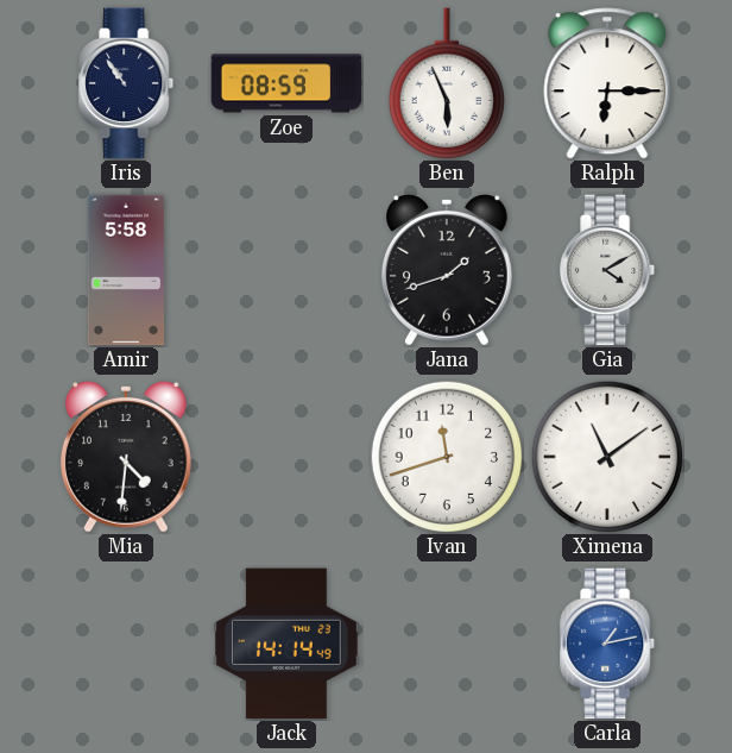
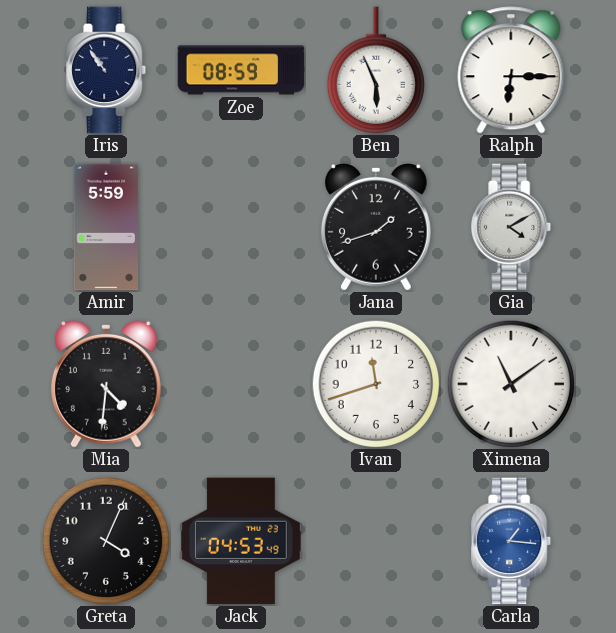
Amir: 5:58 -> 5:59 (105, 227)
Greta: none -> 4:04 (106, 541)
Jack: 14:14 -> 04:53 (242, 541)
Carla: 1:13 -> 1:16 (512, 541)
